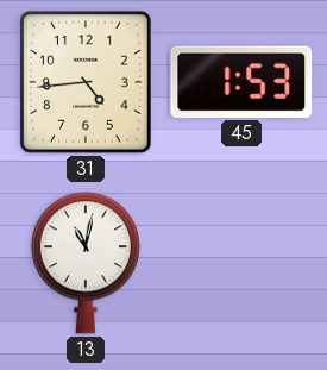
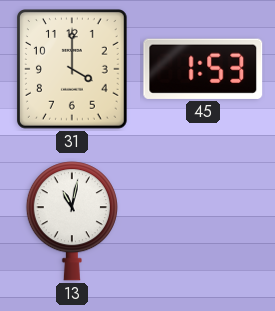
31: 4:44 -> 4:00 (72, 70)
